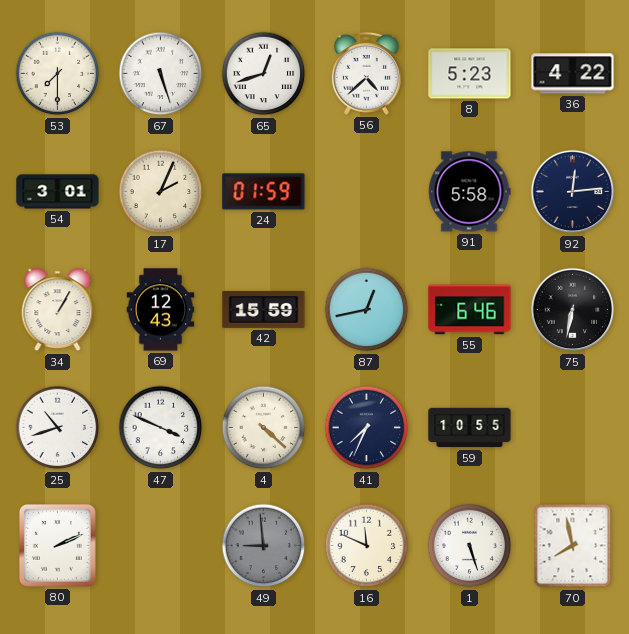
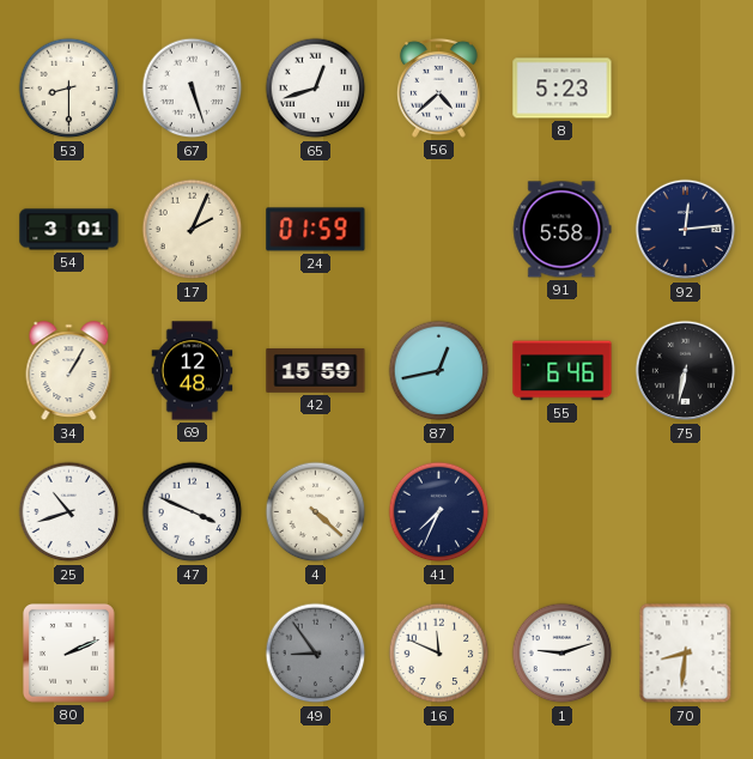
53: 7:30 -> 8:30 (69, 89)
36: 4:22 -> none (573, 74)
69: 12:43 -> 12:48 (193, 371)
59: 10:55 -> none (470, 428)
49: 8:59 -> 8:54 (316, 654)
1: 5:27 -> 9:12 (563, 654)
70: 7:58 -> 8:31 (686, 654)
